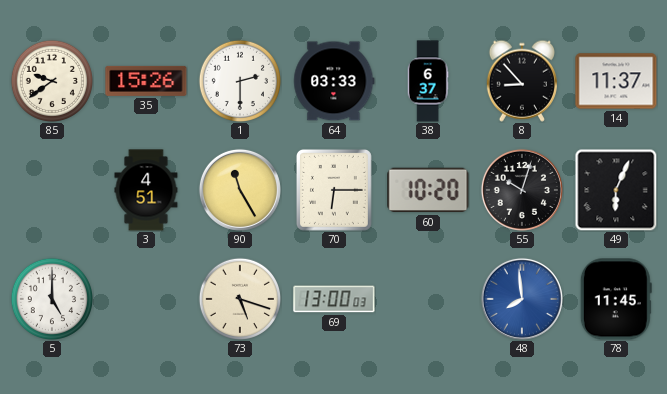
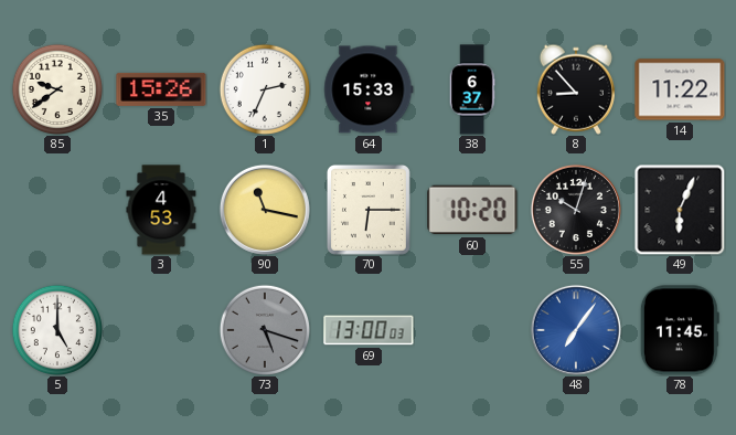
1: 2:30 -> 2:34 (264, 88)
64: 03:33 -> 15:33 (369, 89)
14: 11:37 -> 11:22 (680, 89)
3: 4:51 -> 4:53 (161, 210)
90: 11:25 -> 11:17 (265, 210)
73 dial: cream -> grey (264, 329)
48: 7:59 -> 7:06 (576, 330)
